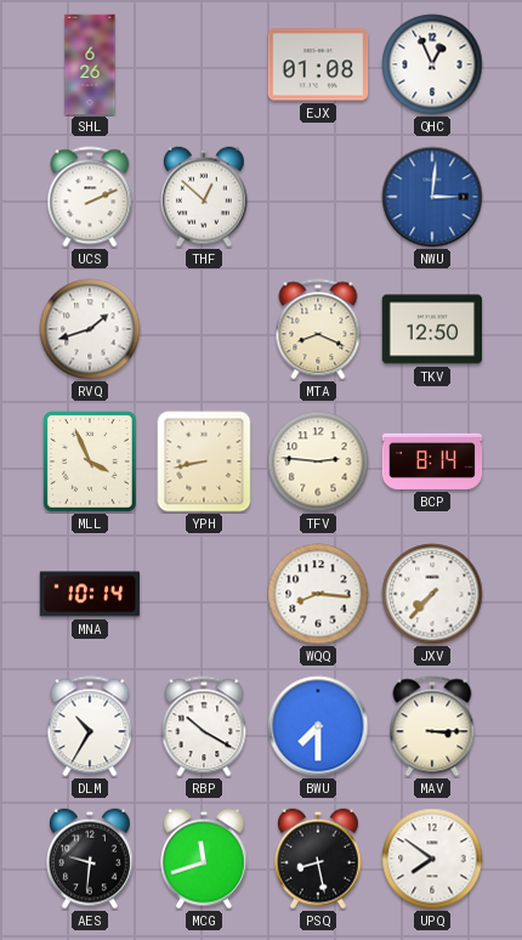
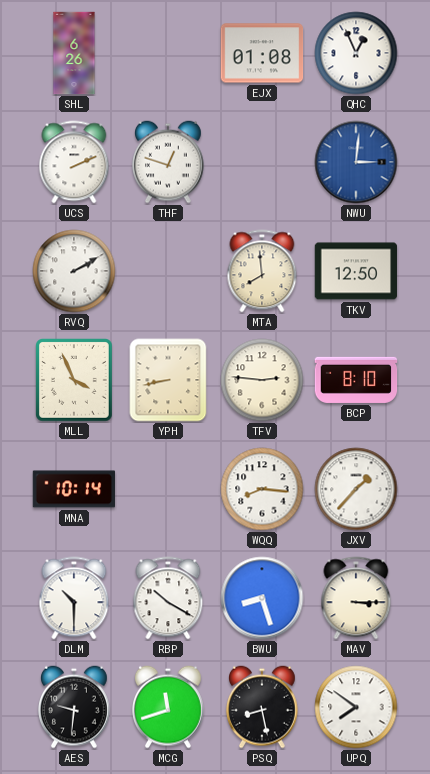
THF: 12:52 -> 12:48 (169, 162)
RVQ: 1:42 -> 2:10 (74, 271)
MTA: 8:19 -> 7:59 (262, 271)
BCP: 8:14 -> 8:10 (356, 380)
JXV: 7:37 -> 1:37 (356, 489)
DLM: 10:35 -> 10:30 (74, 598)
BWU: 7:30 -> 8:27 (262, 598)
